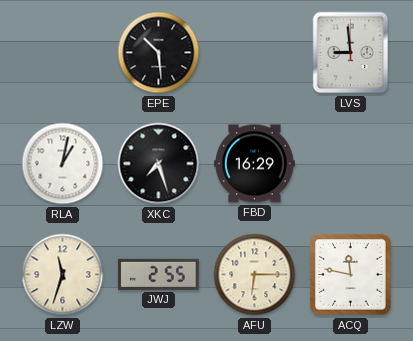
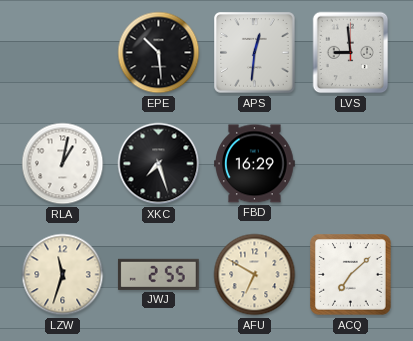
APS: none -> 12:31 (255, 53)
AFU: 6:15 -> 6:50 (255, 275)
ACQ: 11:47 -> 7:08 (351, 275)
